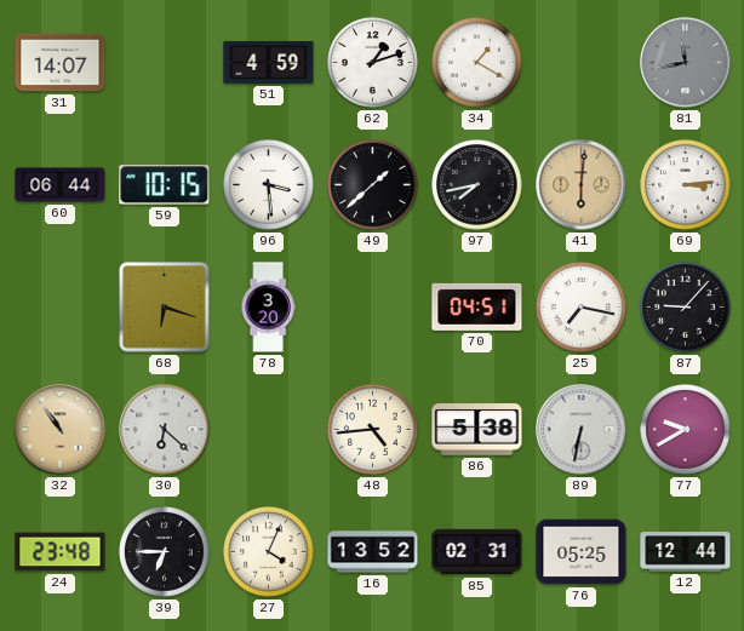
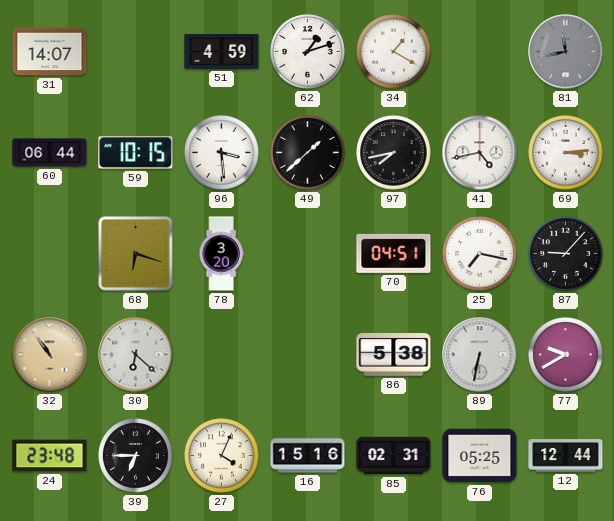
41: 6:01 -> 4:43 (480, 153)
41 dial: champagne -> white (480, 153)
48: 4:44 -> none (373, 430)
16: 13:52 -> 15:16 (308, 456)
